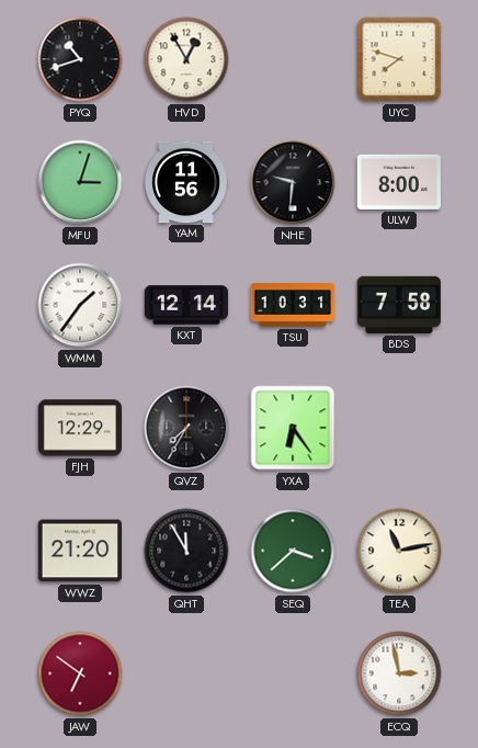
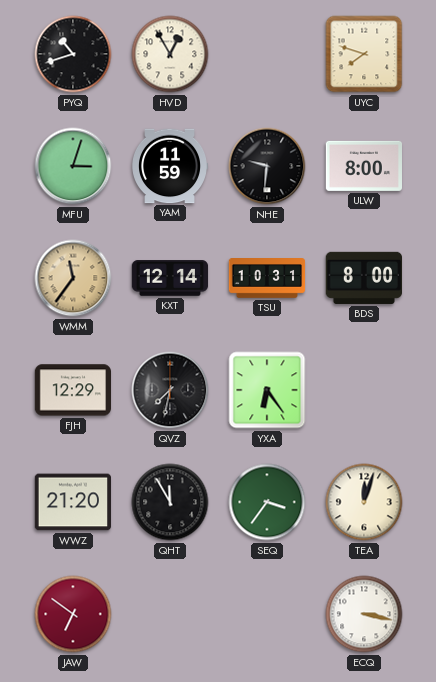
YAM: 11:56 -> 11:59 (171, 166)
WMM: 1:36 -> 11:36 (73, 278)
WMM dial: white -> champagne (73, 278)
BDS: 7:58 -> 8:00 (363, 278)
QVZ: 7:35 -> 7:32 (170, 390)
SEQ: 3:38 -> 3:36 (267, 502)
TEA: 11:13 -> 12:03 (364, 502)
ECQ: 2:58 -> 3:17 (364, 614)
